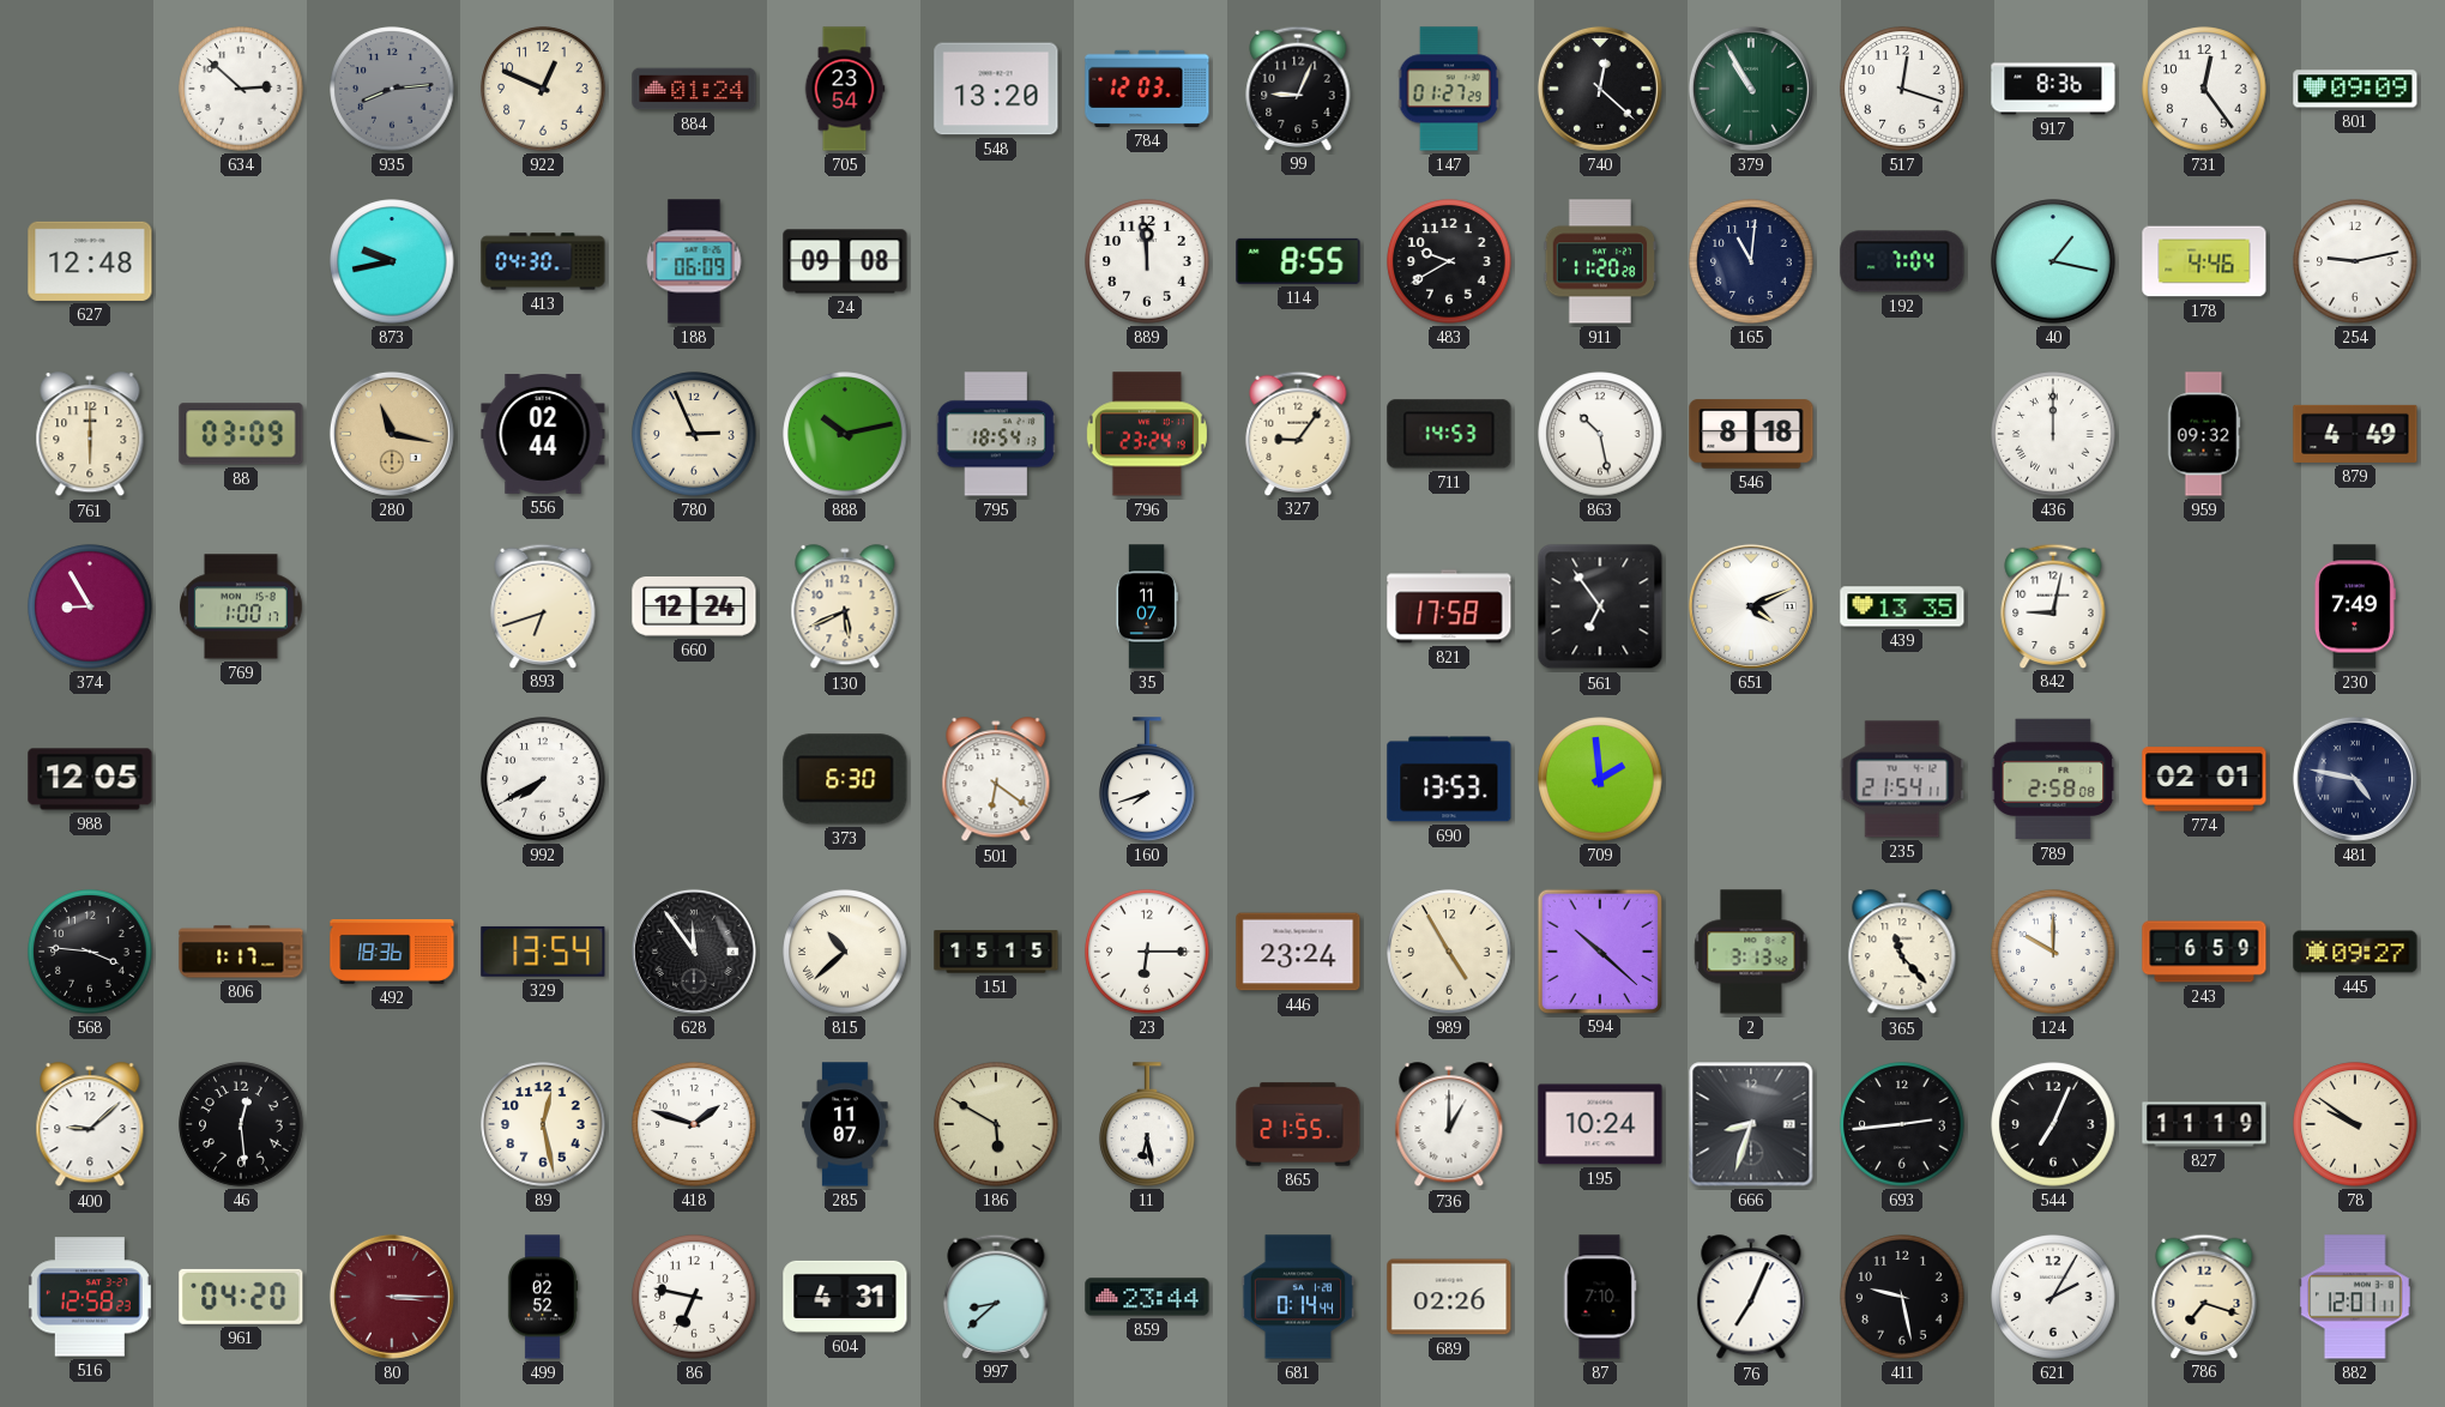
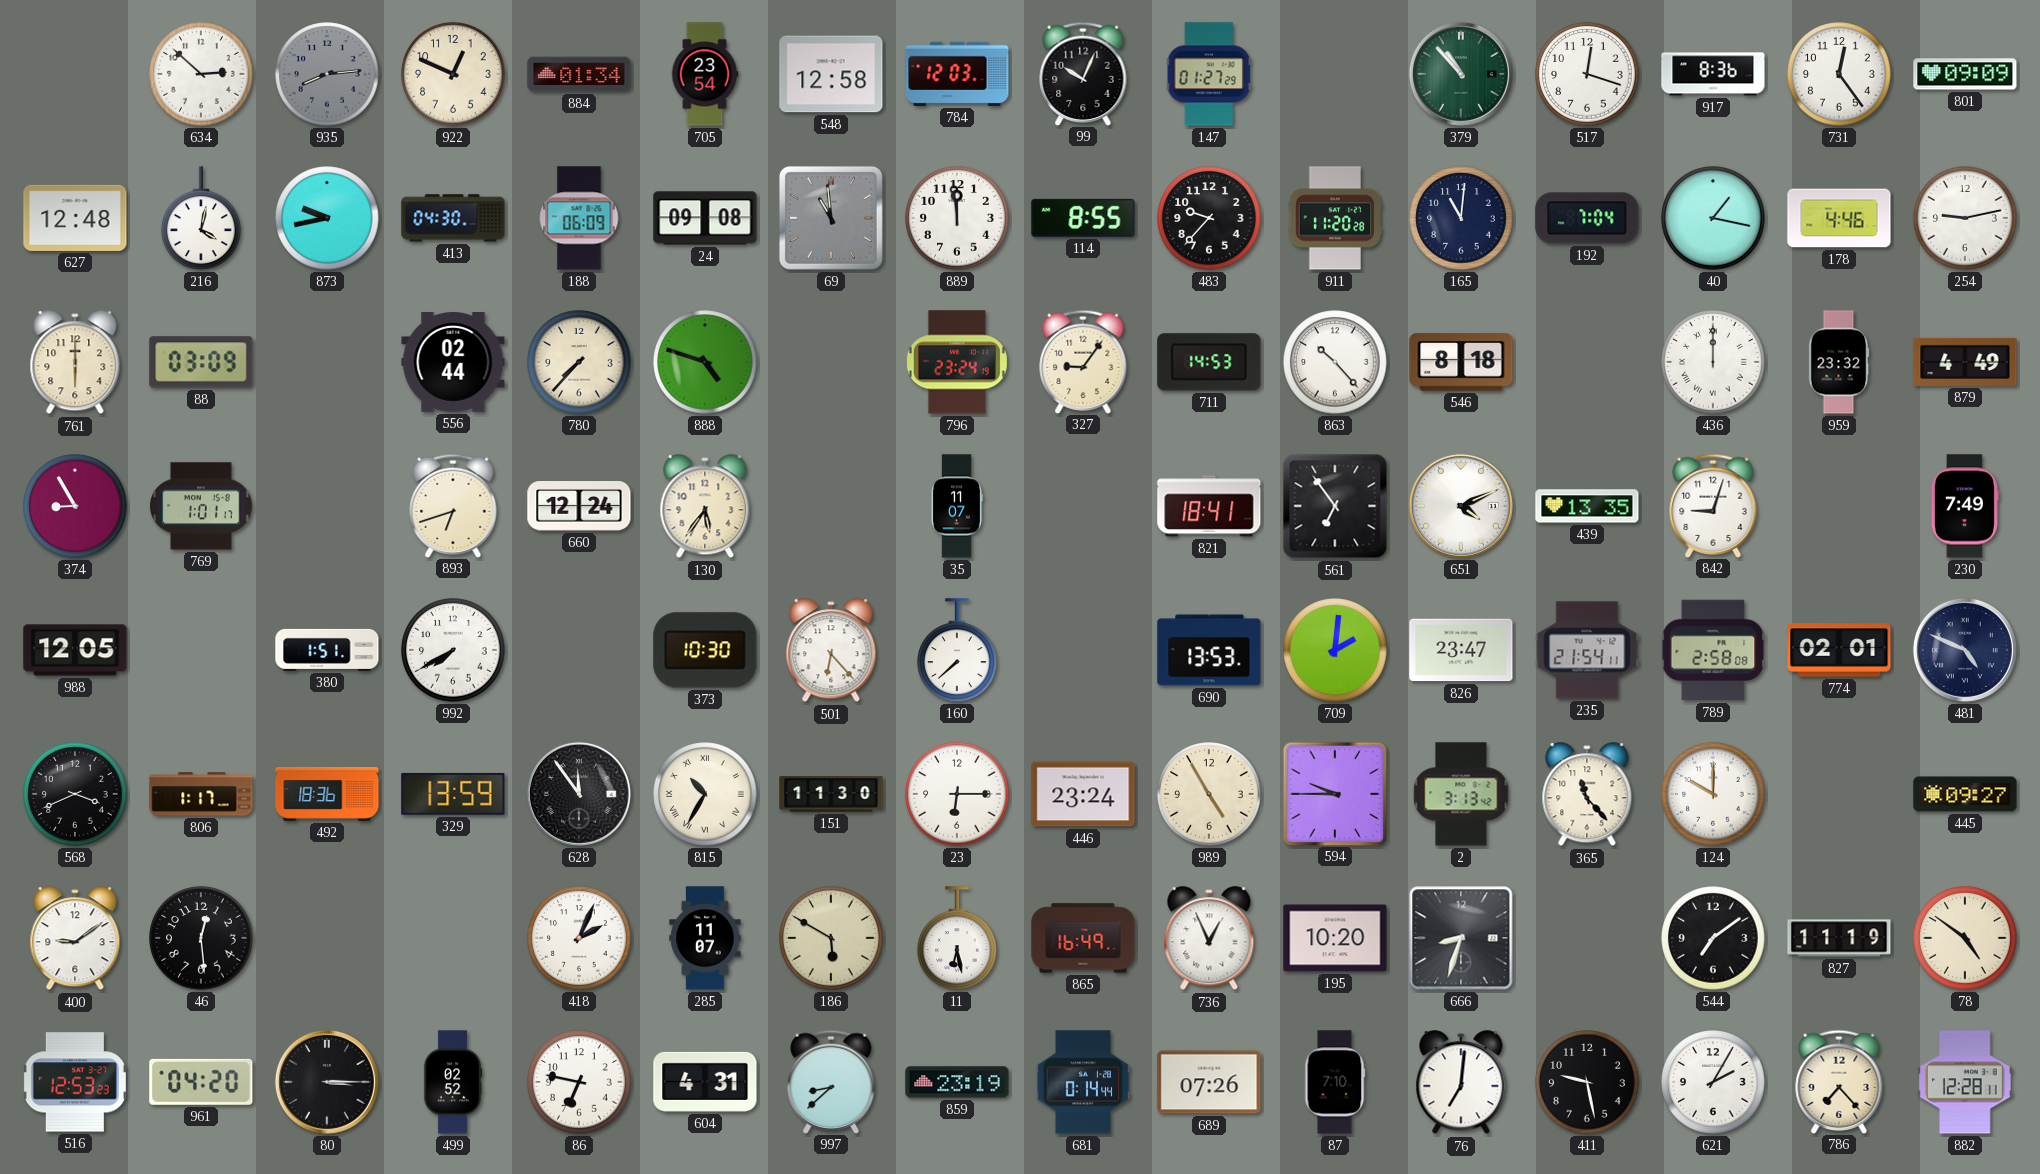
884: 01:24 -> 01:34 (579, 74)
548: 13:20 -> 12:58 (831, 74)
99: 9:04 -> 10:04 (1083, 73)
740: 12:22 -> none (1600, 89)
379: 10:55 -> 10:53 (1461, 74)
216: none -> 4:02 (201, 218)
69: none -> 10:59 (831, 218)
483: 9:40 -> 9:37 (1209, 218)
280: 11:17 -> none (392, 434)
780: 2:56 -> 7:37 (579, 362)
888: 10:13 -> 4:48 (705, 362)
795: 18:54 -> none (996, 434)
863: 10:28 -> 10:23 (1335, 362)
959: 09:32 -> 23:32 (1839, 362)
769: 1:00 -> 1:01 (202, 506)
130: 5:41 -> 5:36 (705, 507)
821: 17:58 -> 18:41 (1209, 506)
842: 9:02 -> 9:03 (1713, 505)
380: none -> 1:51 (327, 650)
373: 6:30 -> 10:30 (705, 650)
501: 6:21 -> 6:23 (831, 651)
160: 7:42 -> 7:38 (957, 650)
709: 1:59 -> 2:01 (1335, 650)
826: none -> 23:47 (1461, 650)
481: 4:47 -> 4:49 (1965, 650)
568: 3:46 -> 3:41 (75, 794)
329: 13:54 -> 13:59 (453, 794)
815: 10:38 -> 10:35 (705, 794)
151: 15:15 -> 11:30 (831, 794)
594: 10:22 -> 9:45 (1334, 793)
243: 6:59 -> none (2204, 952)
400: 9:08 -> 9:09 (75, 939)
89: 12:28 -> none (543, 1124)
418: 1:48 -> 2:04 (579, 938)
865: 21:55 -> 16:49 (1083, 938)
736: 1:00 -> 12:56 (1209, 939)
195: 10:24 -> 10:20 (1335, 938)
693: 2:44 -> none (1902, 1124)
544: 7:04 -> 7:09 (1713, 938)
78: 9:51 -> 4:51 (1965, 938)
516: 12:58 -> 12:53 (75, 1082)
80 dial: burgundy -> black (327, 1082)
859: 23:44 -> 23:19 (957, 1082)
689: 02:26 -> 07:26 (1209, 1082)
76: 7:04 -> 7:01 (1461, 1083)
786: 7:18 -> 7:23 (1839, 1081)
882: 12:01 -> 12:28 (1965, 1082)
